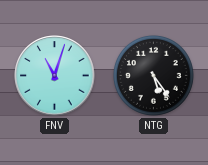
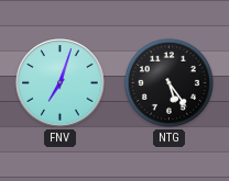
FNV: 11:03 -> 7:03 (61, 83)
